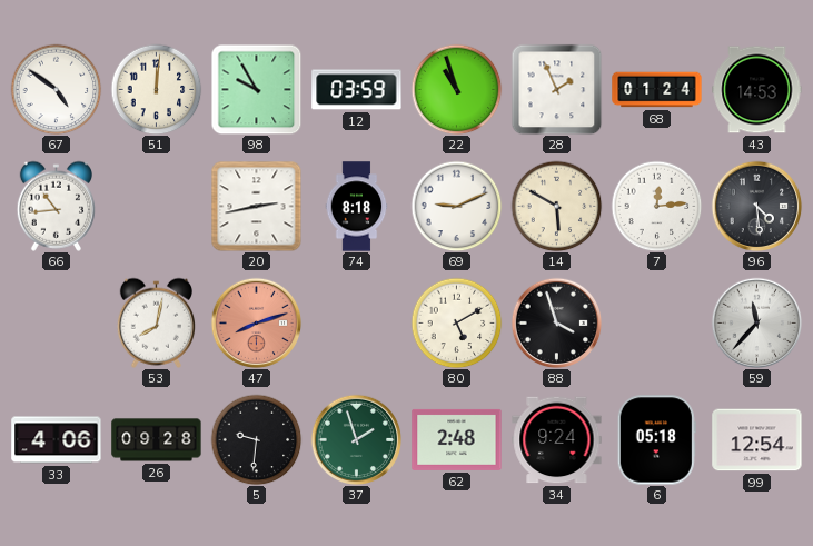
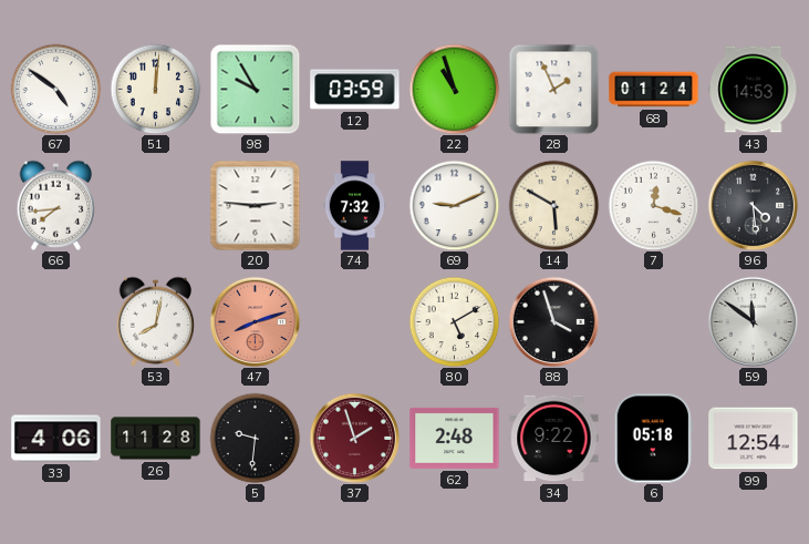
66: 10:44 -> 7:44 (55, 205)
20: 2:43 -> 2:46 (255, 205)
74: 8:18 -> 7:32 (355, 206)
7: 12:14 -> 12:18 (653, 205)
59: 11:37 -> 11:51 (753, 321)
26: 09:28 -> 11:28 (156, 439)
37 dial: green -> burgundy (354, 438)
34: 9:24 -> 9:22 (554, 439)
